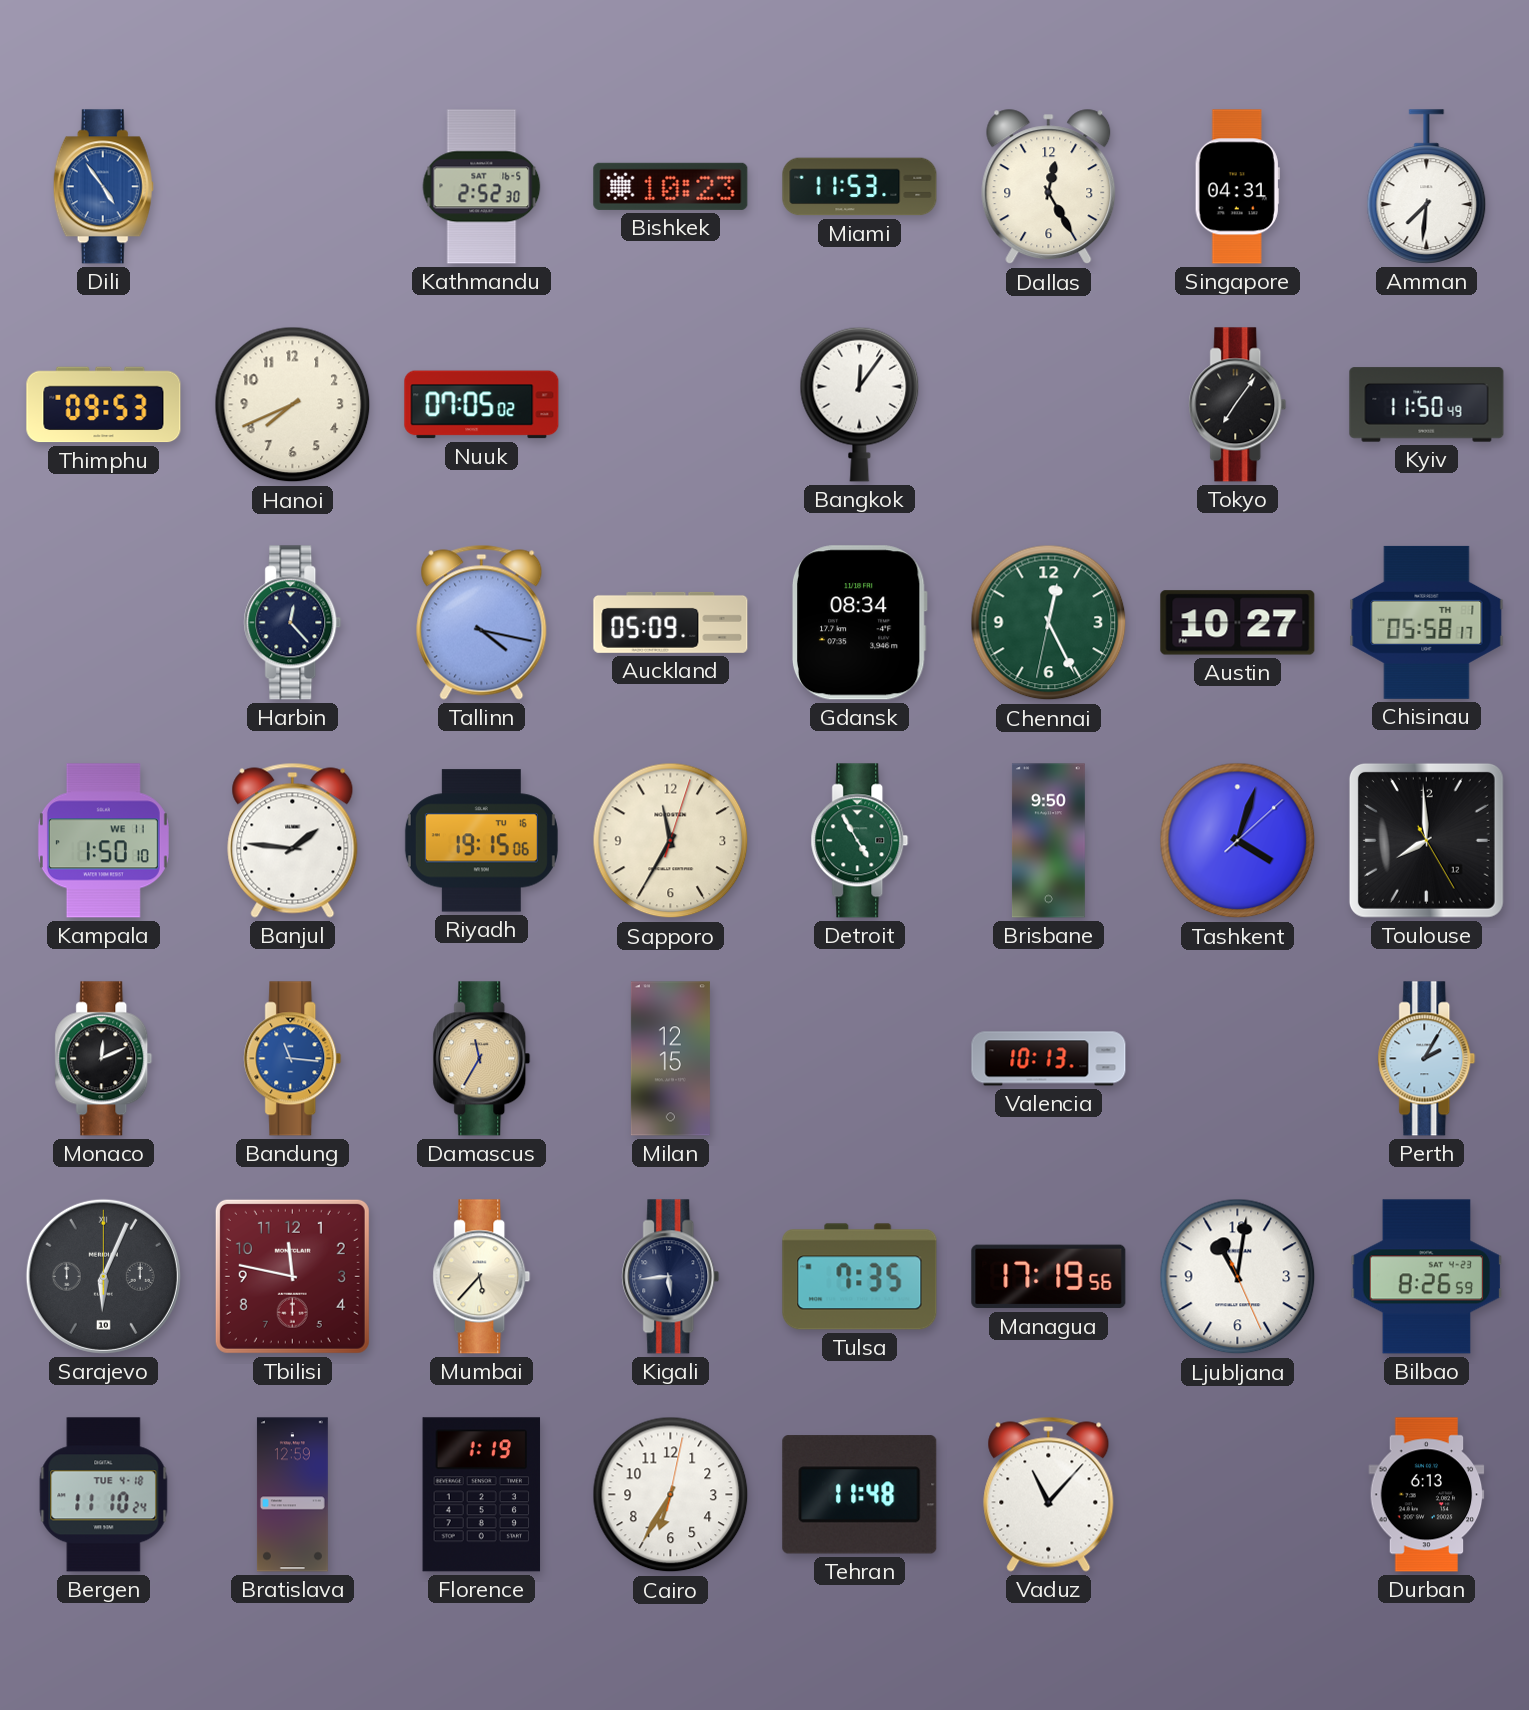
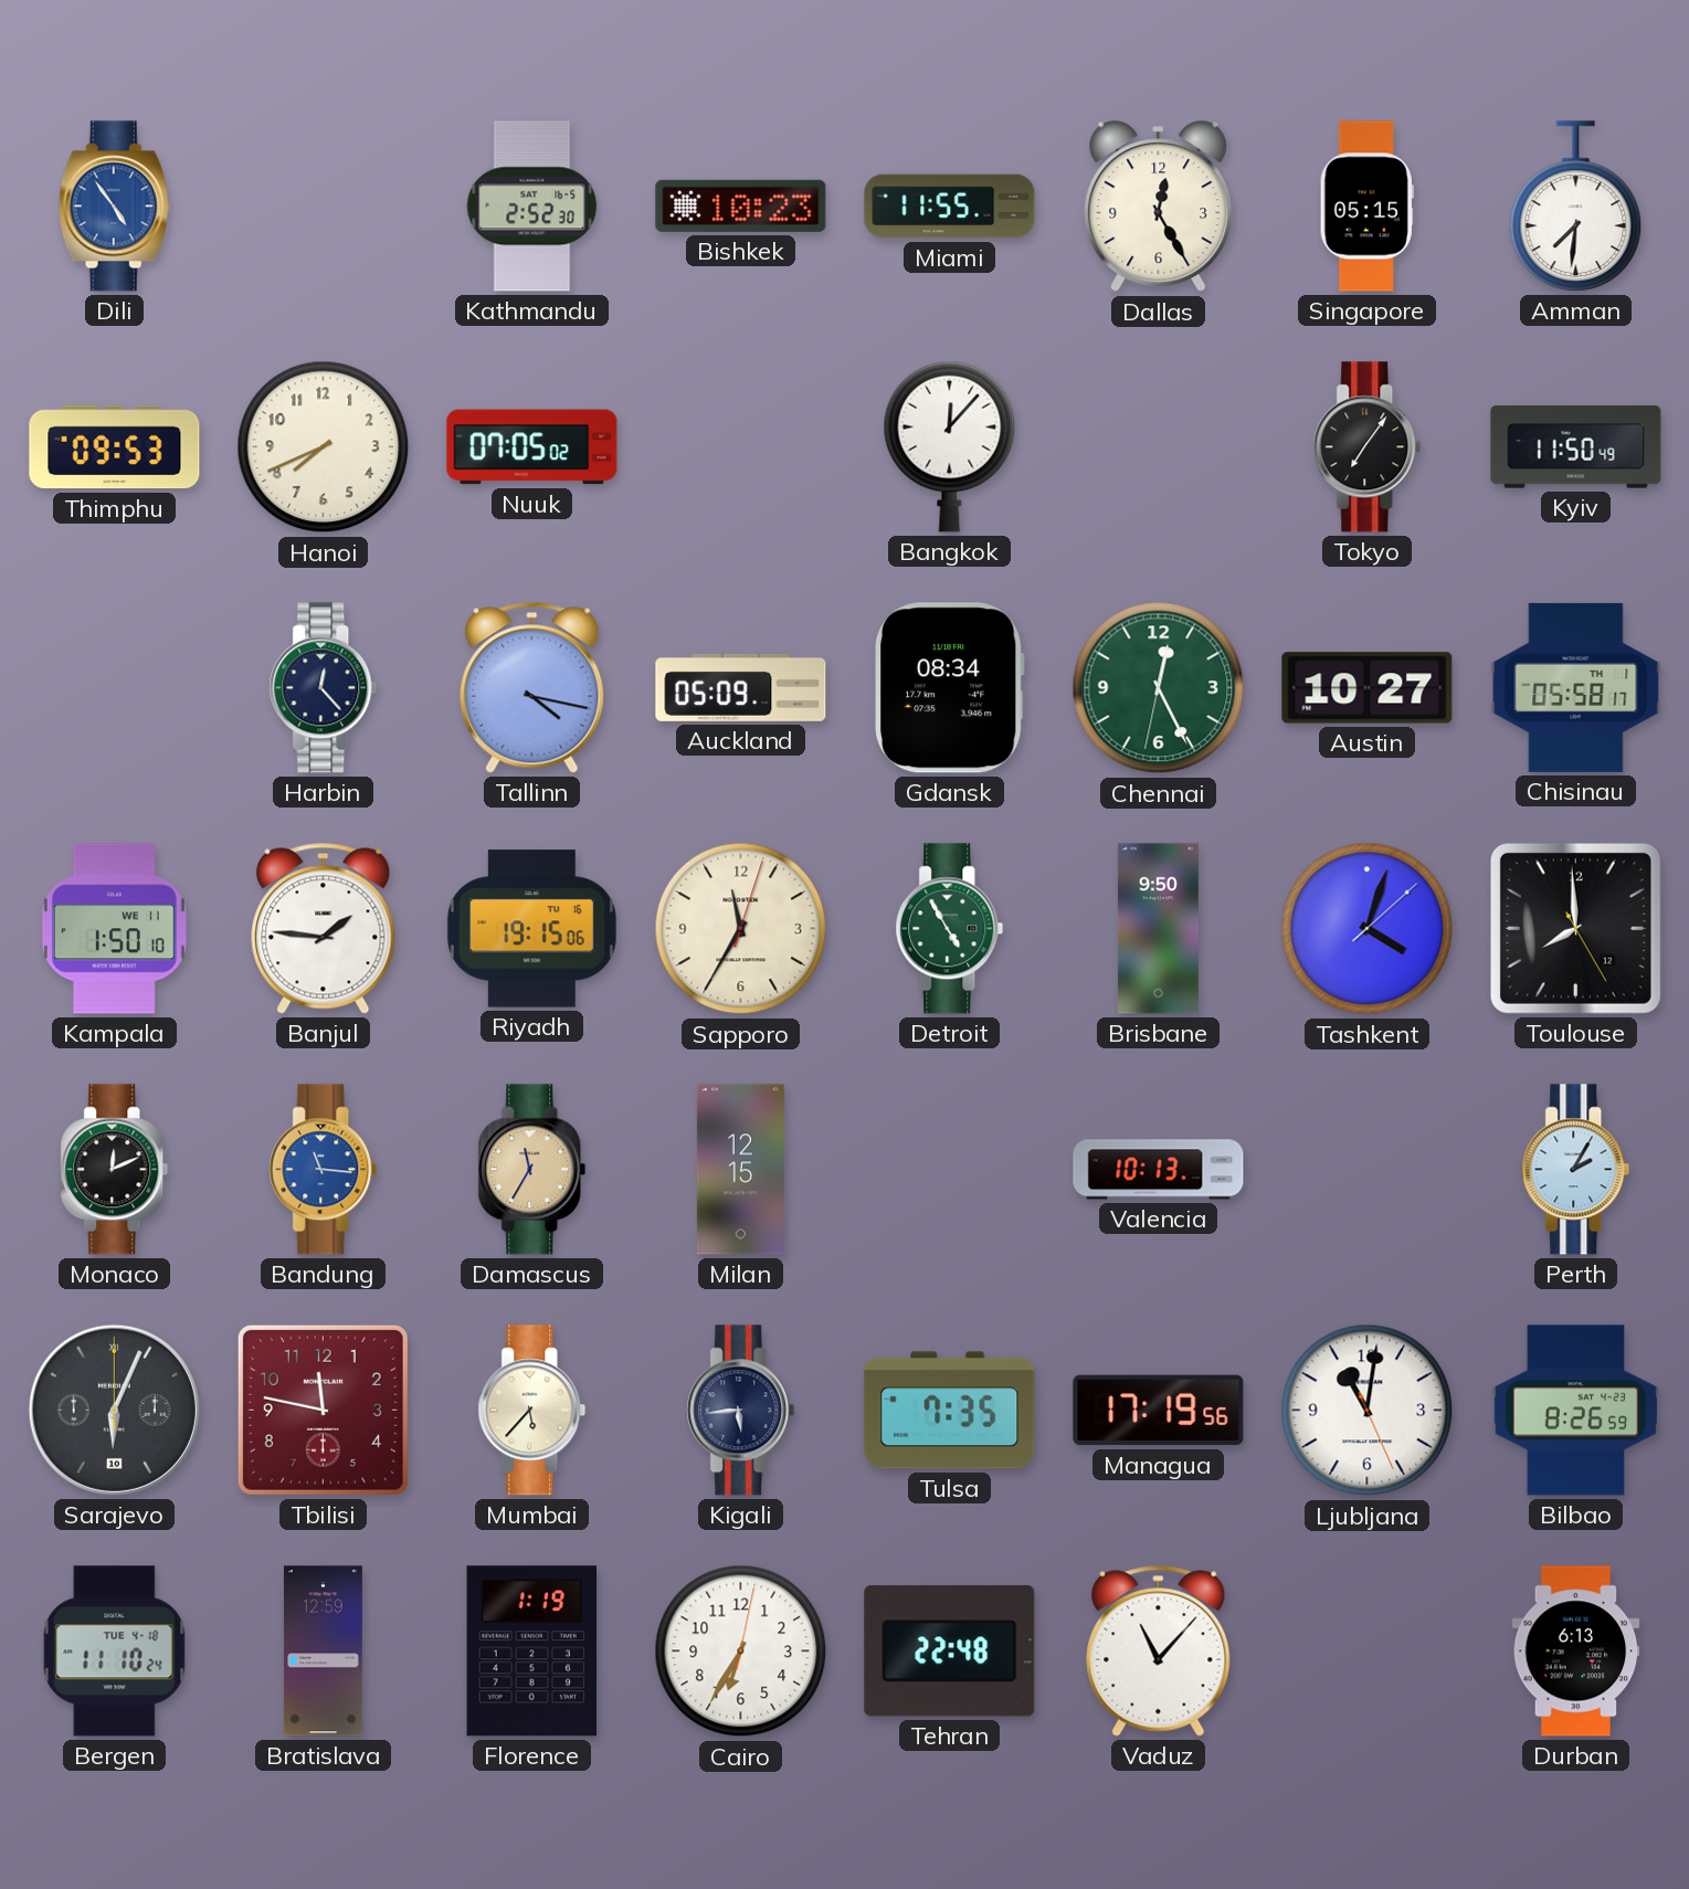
Miami: 11:53 -> 11:55 (950, 207)
Singapore: 04:31 -> 05:15 (1366, 207)
Bangkok: 12:06 -> 12:07 (950, 446)
Tehran: 11:48 -> 22:48 (950, 1651)
